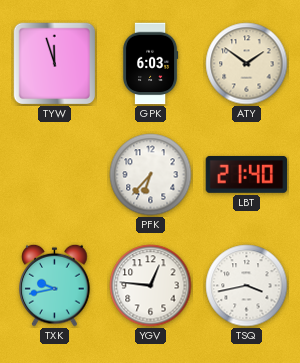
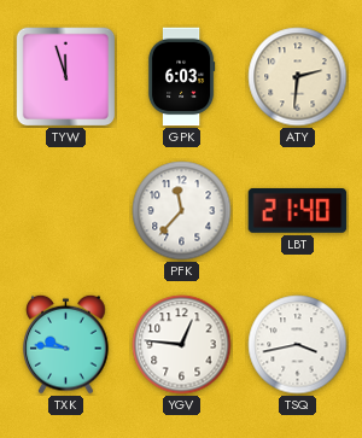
ATY: 1:51 -> 2:31 (298, 77)
PFK: 6:37 -> 11:37 (182, 211)
TXK: 9:43 -> 9:46 (66, 344)
